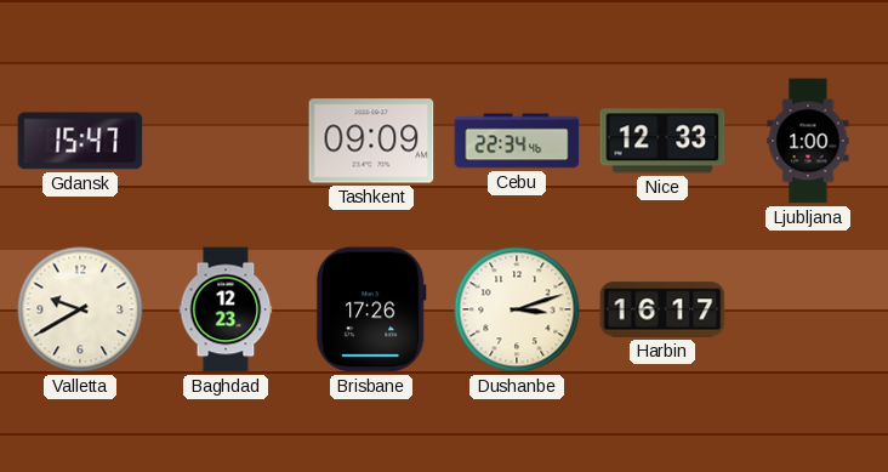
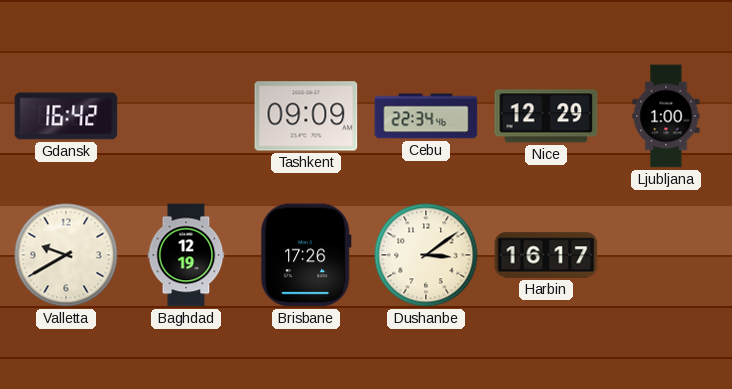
Gdansk: 15:47 -> 16:42 (66, 116)
Nice: 12:33 -> 12:29 (546, 116)
Baghdad: 12:23 -> 12:19 (186, 255)
Dushanbe: 3:12 -> 3:09 (426, 255)
